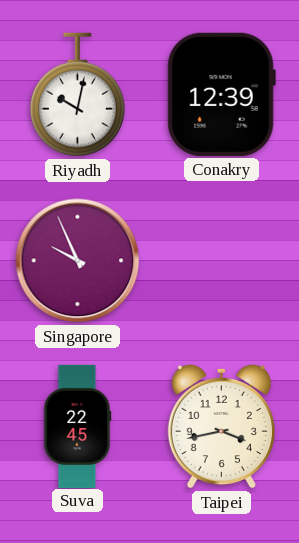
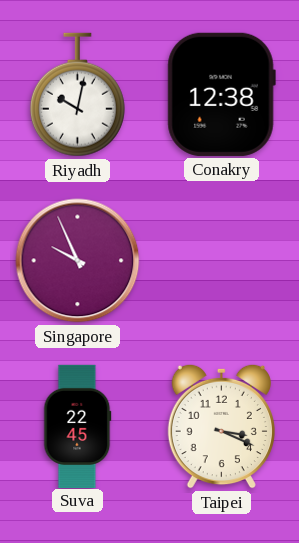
Conakry: 12:39 -> 12:38 (221, 94)
Taipei: 3:43 -> 3:19 (221, 426)
